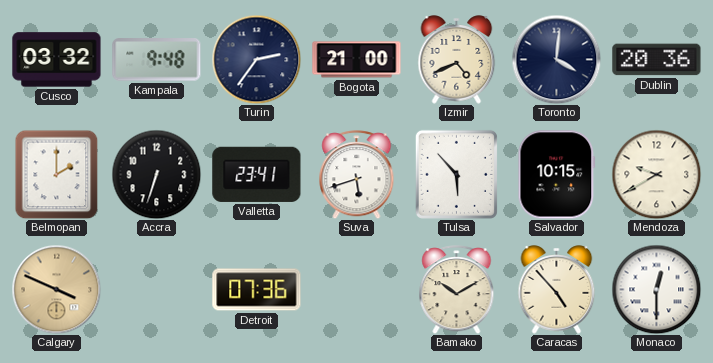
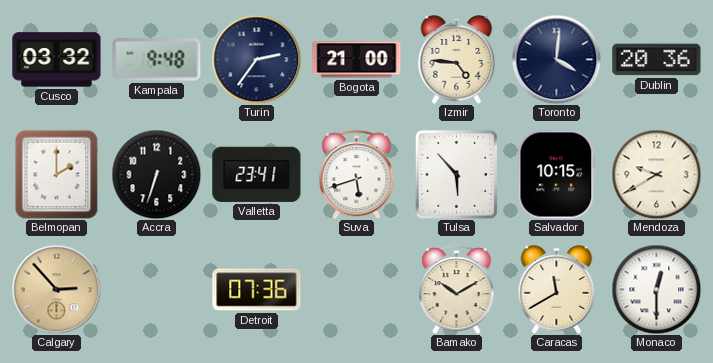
Izmir: 4:41 -> 4:46 (457, 60)
Calgary: 3:49 -> 2:53 (56, 289)
Caracas: 4:53 -> 11:40 (557, 290)
